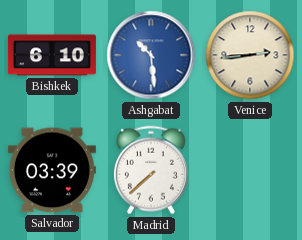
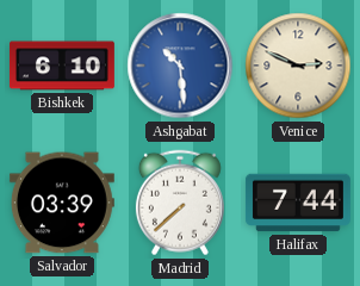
Venice: 2:44 -> 2:49 (298, 66)
Halifax: none -> 7:44 (298, 203)
